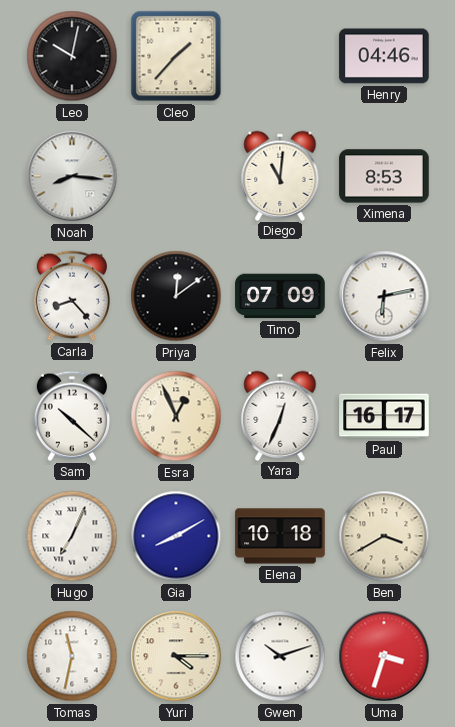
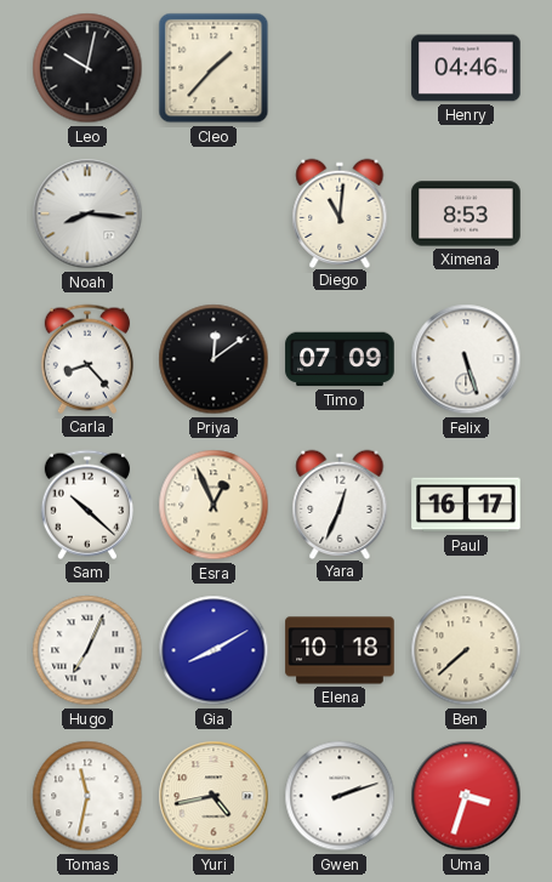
Felix: 6:13 -> 5:27 (466, 359)
Ben: 3:40 -> 7:38 (466, 650)
Yuri: 4:15 -> 4:43 (214, 796)
Gwen: 10:12 -> 2:12 (340, 796)
